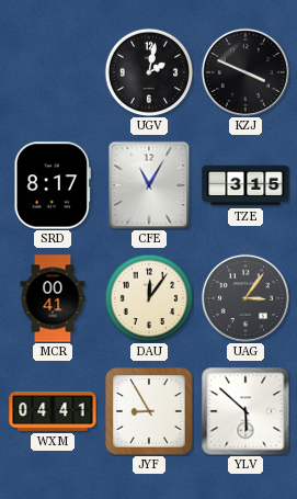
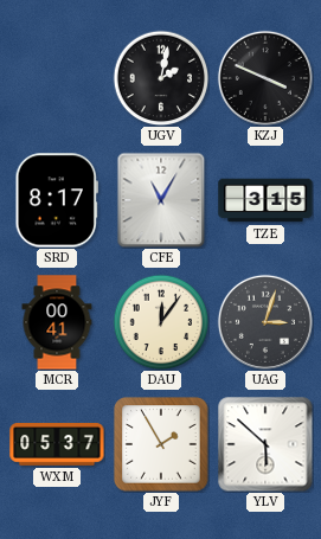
UAG: 3:06 -> 3:03 (265, 322)
WXM: 04:41 -> 05:37 (57, 444)
JYF: 8:55 -> 1:55 (161, 444)
